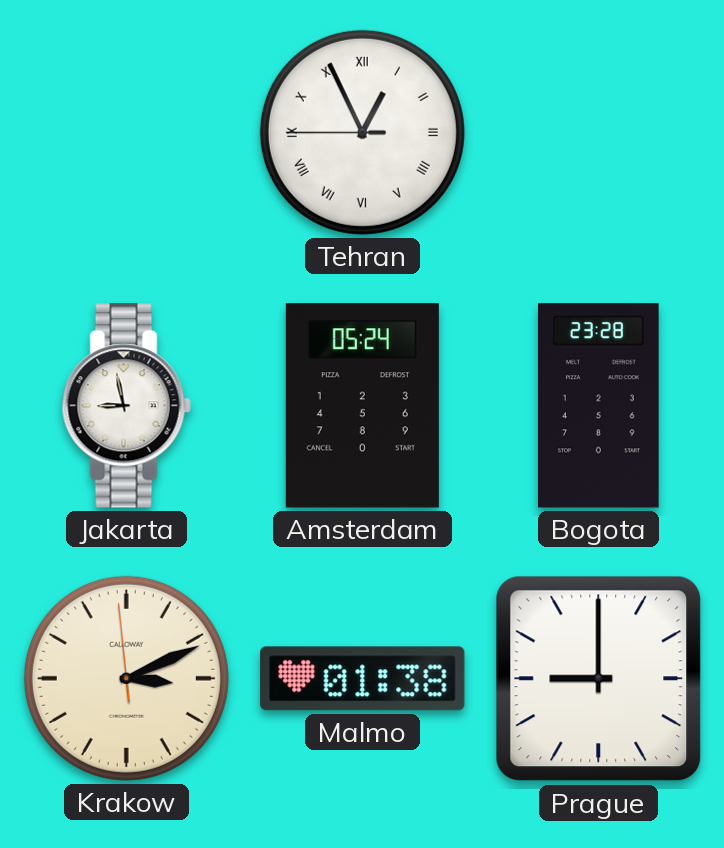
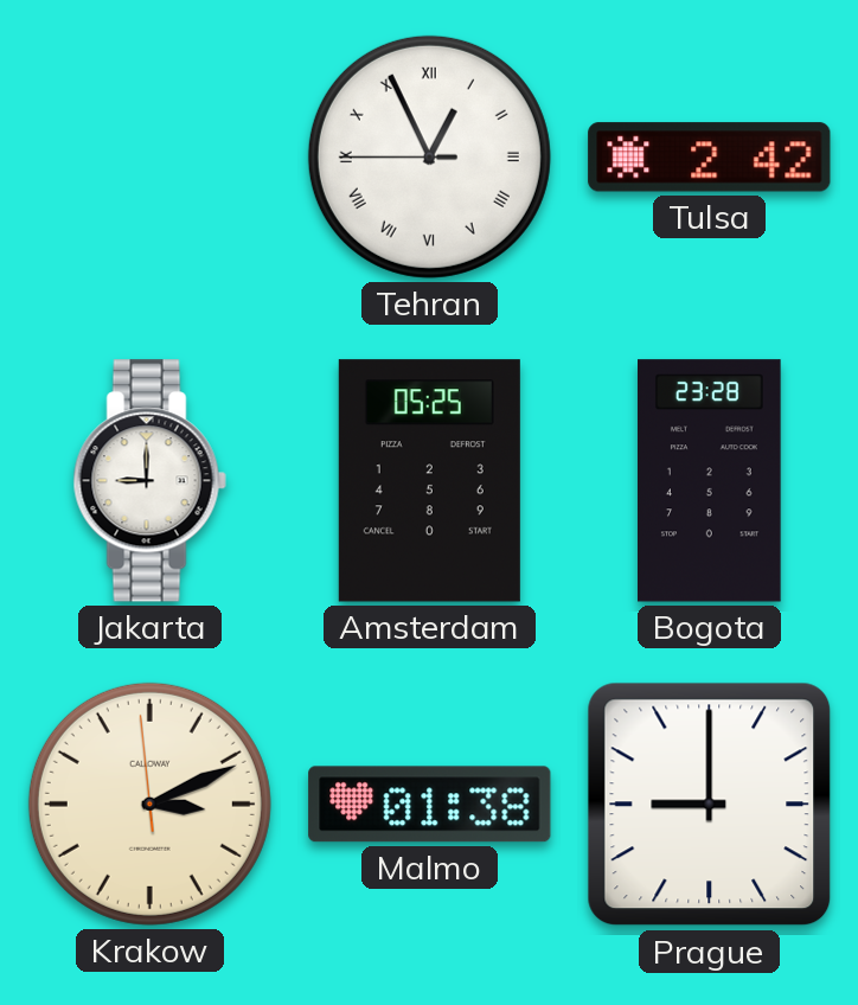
Tulsa: none -> 2:42 (710, 158)
Jakarta: 8:58 -> 9:00 (149, 481)
Amsterdam: 05:24 -> 05:25 (429, 481)
